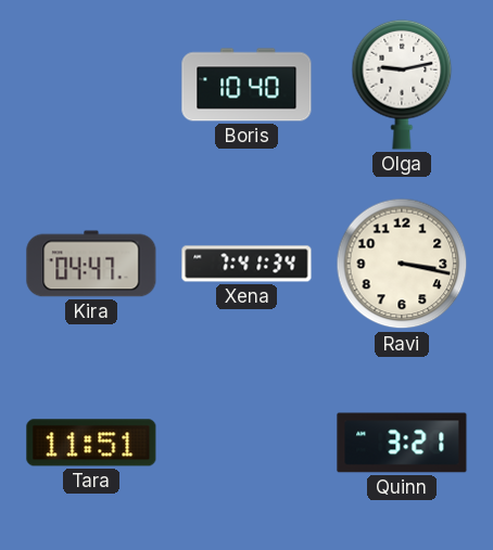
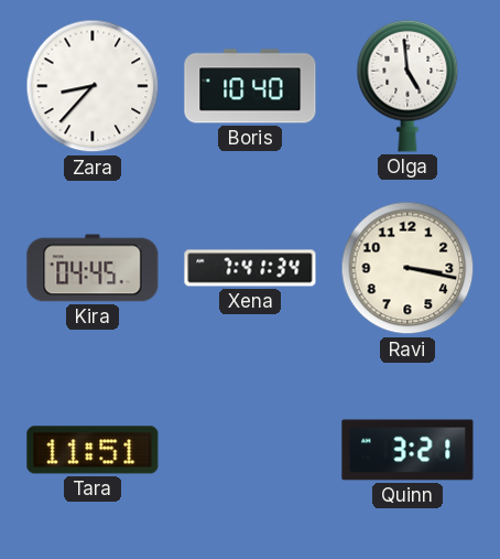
Zara: none -> 8:37 (93, 86)
Olga: 9:13 -> 4:59 (407, 86)
Kira: 04:47 -> 04:45 (93, 268)
